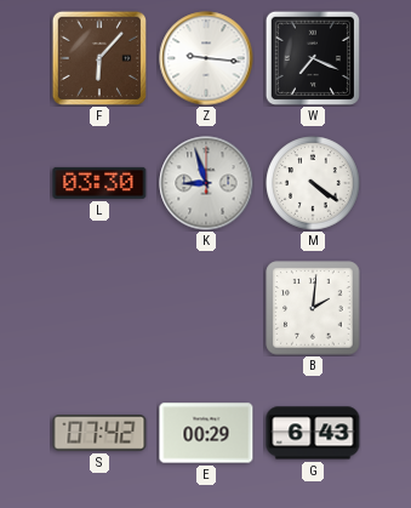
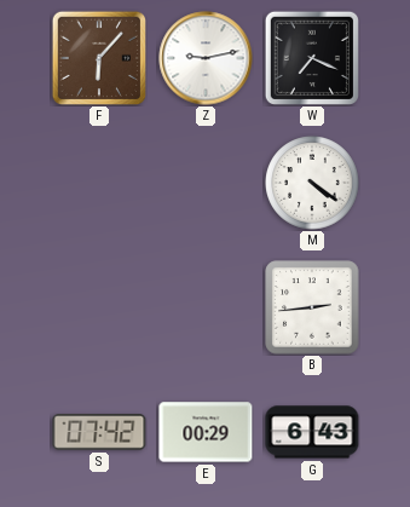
Z: 9:16 -> 9:13 (206, 58)
L: 03:30 -> none (99, 183)
K: 8:57 -> none (206, 183)
B: 2:01 -> 2:44 (312, 307)
